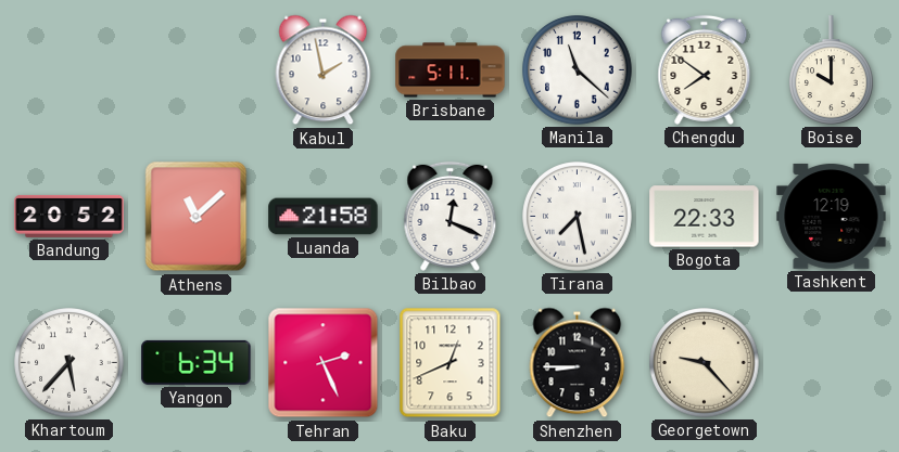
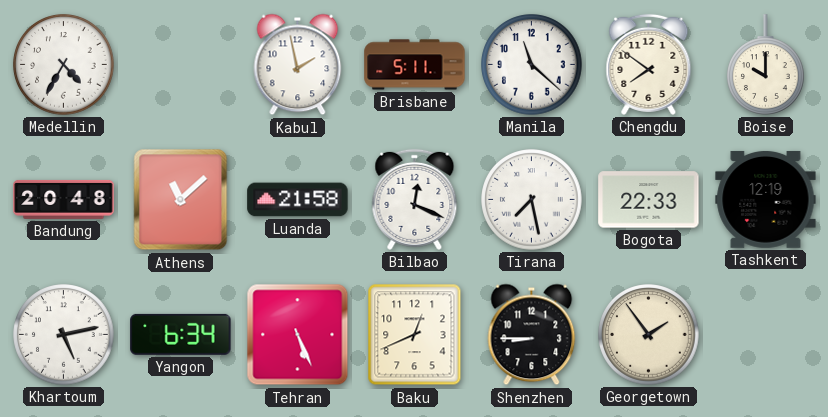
Medellin: none -> 4:35 (64, 65)
Bandung: 20:52 -> 20:48 (64, 199)
Khartoum: 5:37 -> 5:13 (64, 335)
Tehran: 2:26 -> 5:26 (298, 335)
Georgetown: 9:23 -> 1:54 (649, 335)
